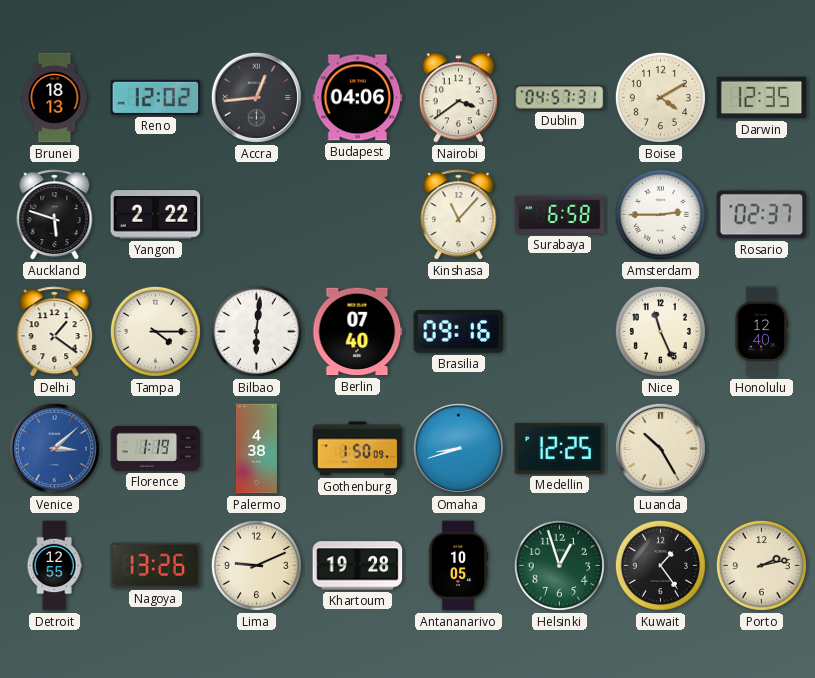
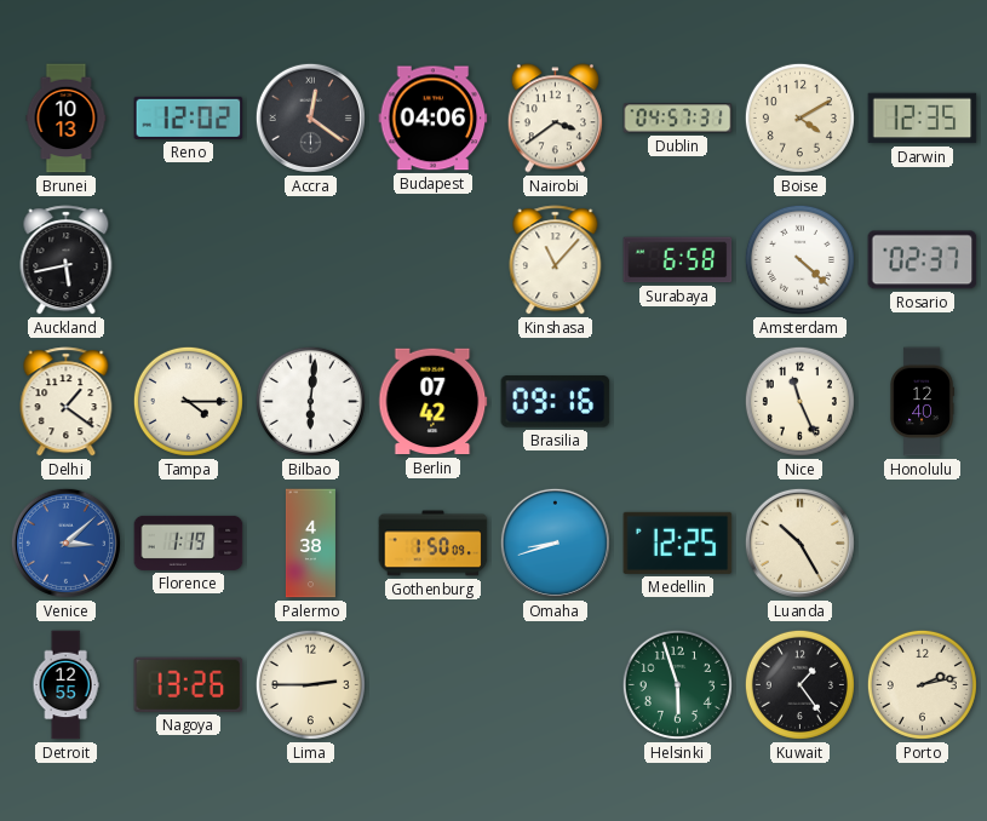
Brunei: 18:13 -> 10:13 (67, 119)
Accra: 12:44 -> 12:21 (310, 117)
Auckland: 5:48 -> 5:43 (67, 260)
Yangon: 2:22 -> none (156, 215)
Amsterdam: 2:45 -> 4:22 (799, 259)
Berlin: 07:40 -> 07:42 (434, 402)
Lima: 9:11 -> 2:45 (310, 684)
Khartoum: 19:28 -> none (358, 566)
Antananarivo: 10:05 -> none (458, 566)
Helsinki: 12:57 -> 5:57 (677, 684)
